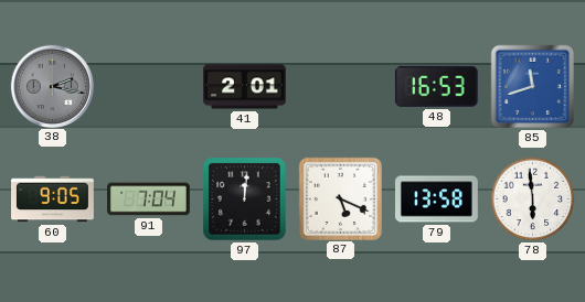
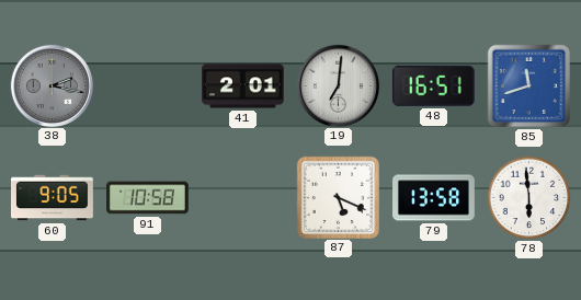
19: none -> 7:01 (338, 85)
48: 16:53 -> 16:51 (433, 85)
91: 7:04 -> 10:58 (148, 198)
97: 12:01 -> none (245, 199)
